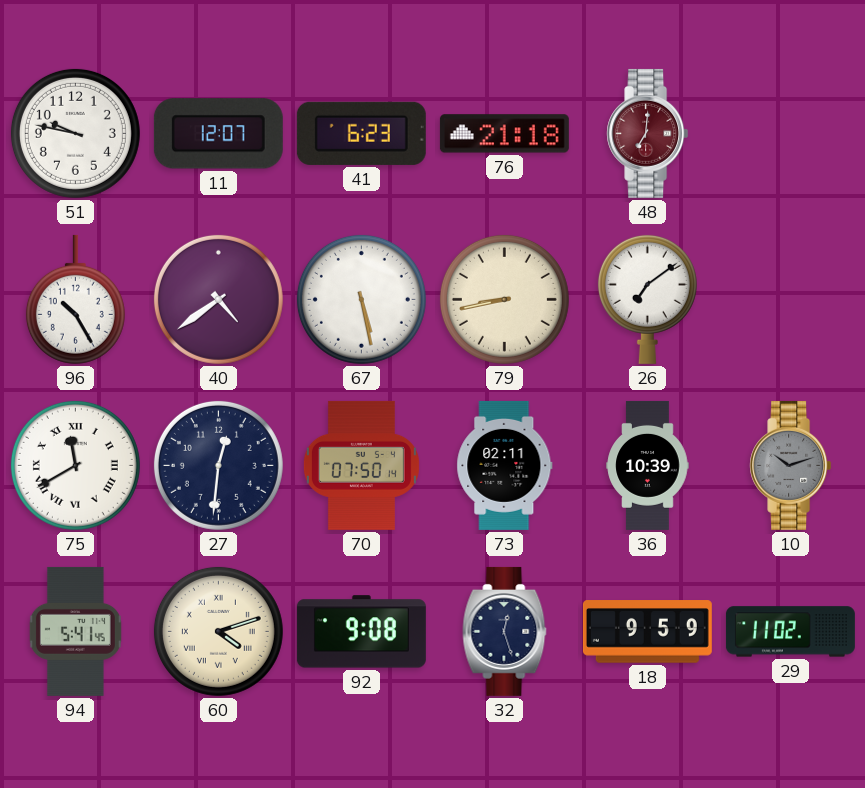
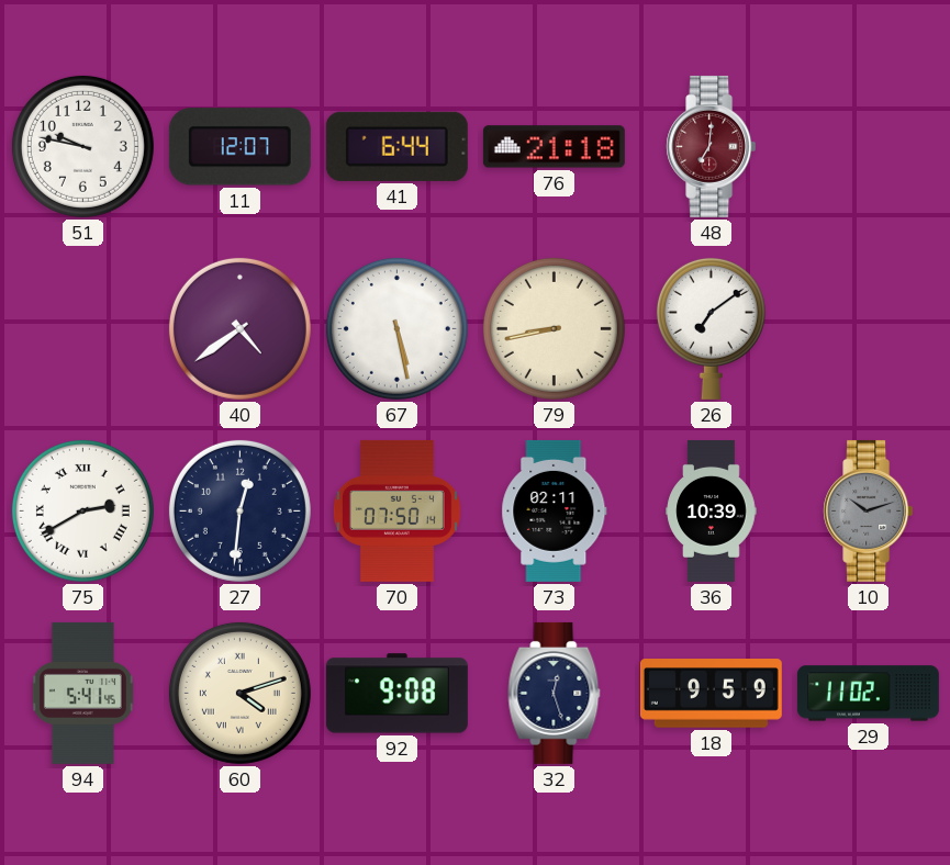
41: 6:23 -> 6:44 (396, 146)
96: 10:25 -> none (75, 299)
75: 11:40 -> 2:40 (82, 510)
